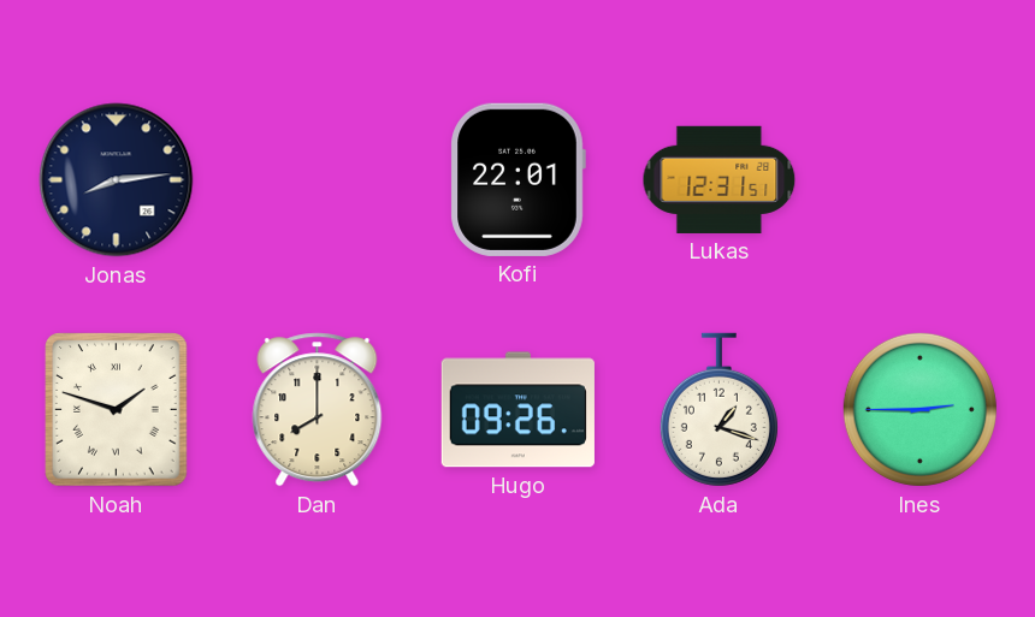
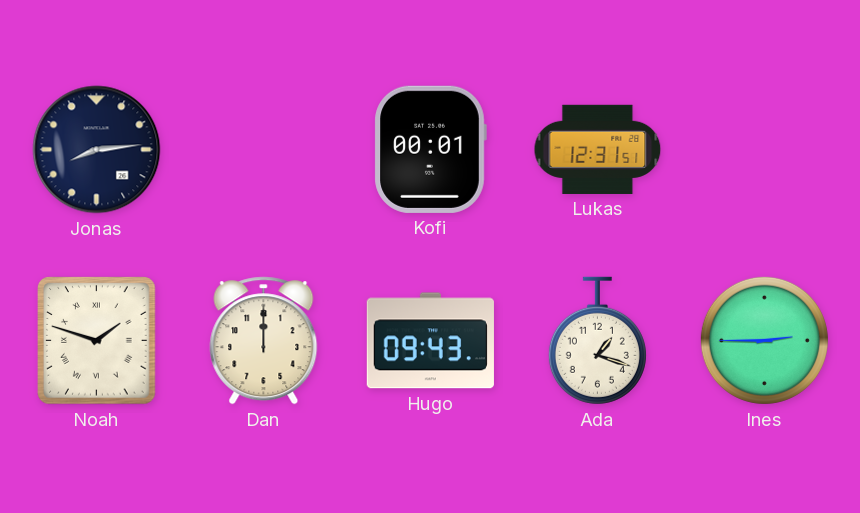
Kofi: 22:01 -> 00:01 (430, 149)
Dan: 8:00 -> 12:00 (264, 341)
Hugo: 09:26 -> 09:43 (430, 341)
